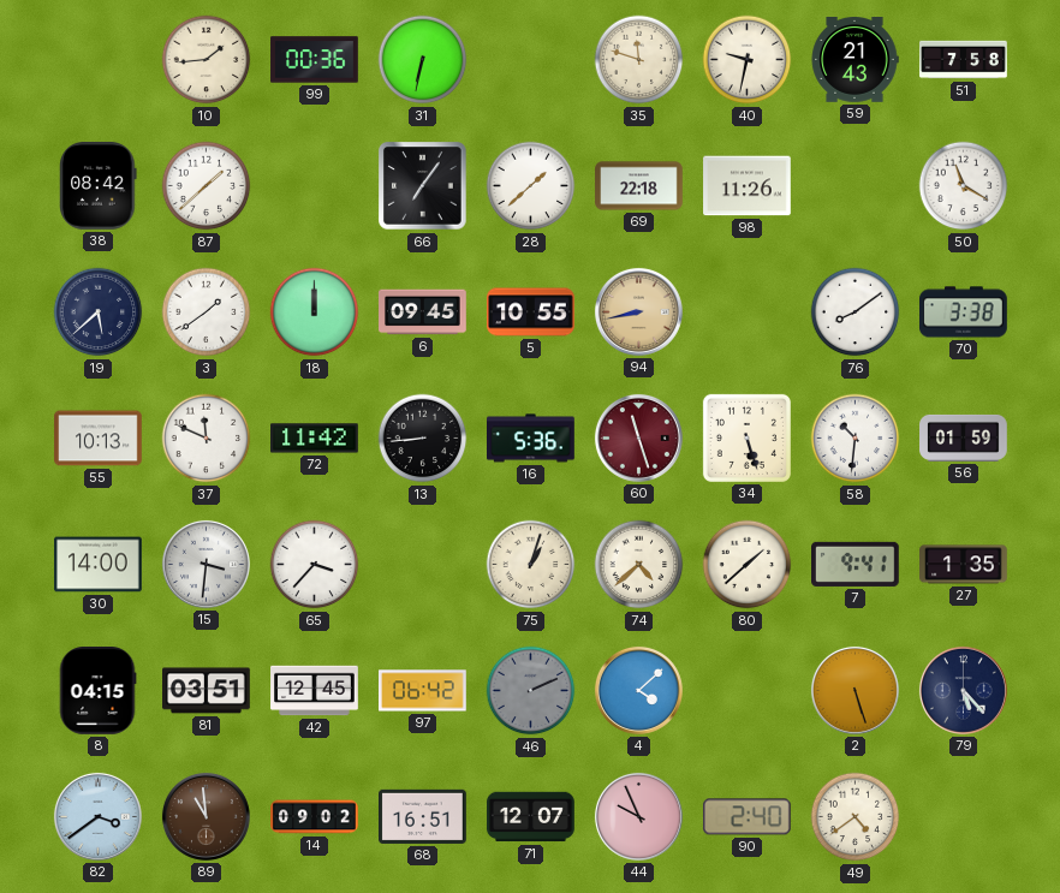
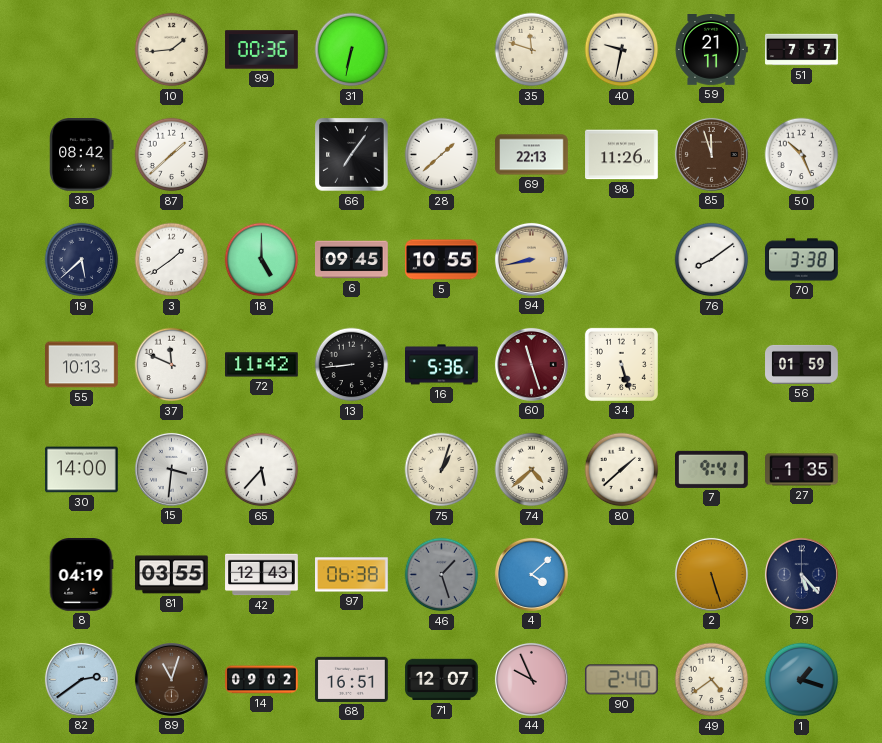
59: 21:43 -> 21:11 (711, 50)
51: 7:58 -> 7:57 (802, 50)
69: 22:18 -> 22:13 (532, 155)
85: none -> 11:57 (711, 154)
50: 11:20 -> 10:26 (802, 155)
18: 12:00 -> 5:00 (262, 260)
58: 10:31 -> none (856, 439)
65: 3:37 -> 5:37 (262, 470)
8: 04:15 -> 04:19 (81, 575)
81: 03:51 -> 03:55 (172, 575)
42: 12:45 -> 12:43 (262, 575)
97: 06:42 -> 06:38 (352, 575)
46: 2:11 -> 1:27 (442, 575)
82: 3:39 -> 2:39 (81, 679)
89: 10:59 -> 11:03 (171, 679)
1: none -> 1:18 (802, 680)
